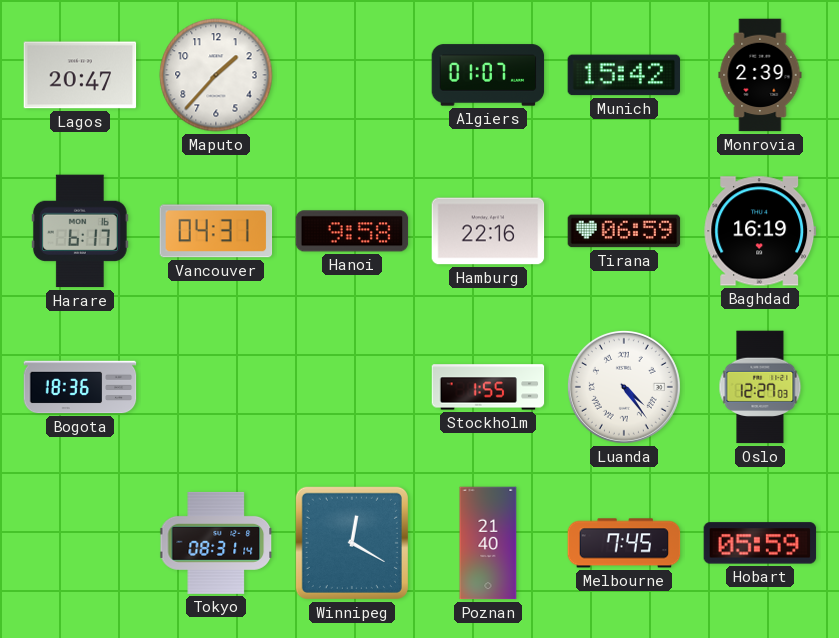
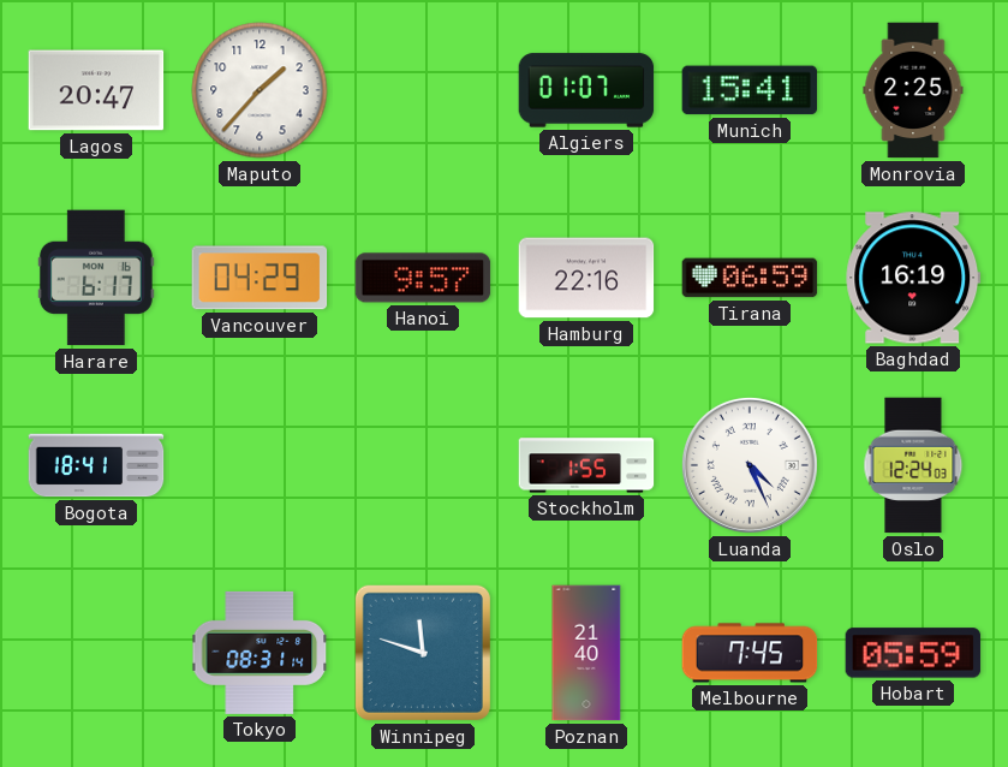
Munich: 15:42 -> 15:41 (750, 90)
Monrovia: 2:39 -> 2:25 (913, 90)
Vancouver: 04:31 -> 04:29 (260, 278)
Hanoi: 9:58 -> 9:57 (423, 278)
Bogota: 18:36 -> 18:41 (96, 465)
Luanda: 4:24 -> 4:26 (750, 465)
Oslo: 12:27 -> 12:24 (913, 465)
Winnipeg: 12:20 -> 11:48 (423, 653)
